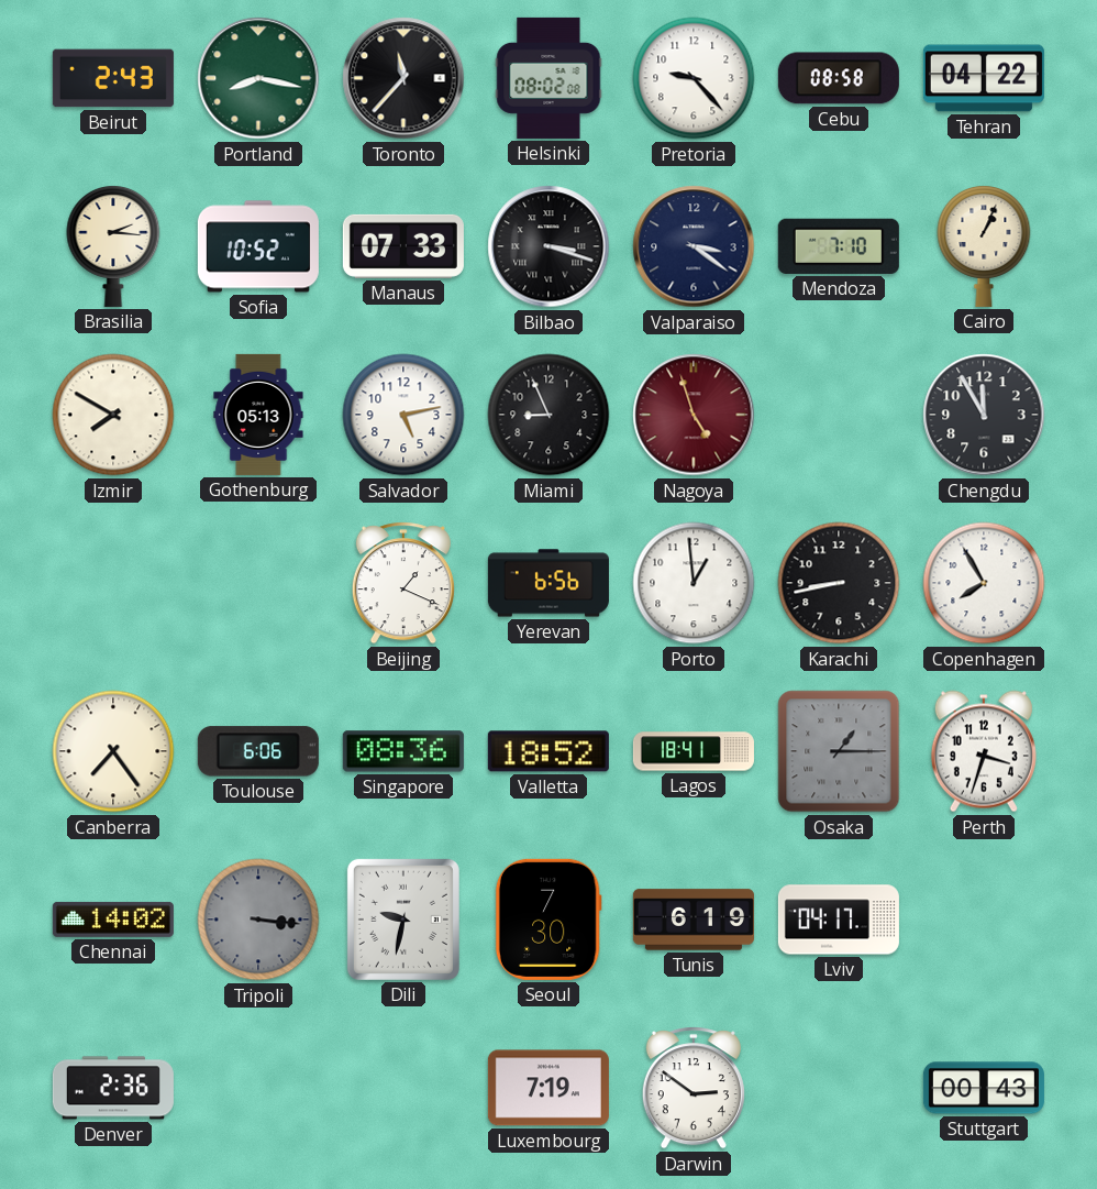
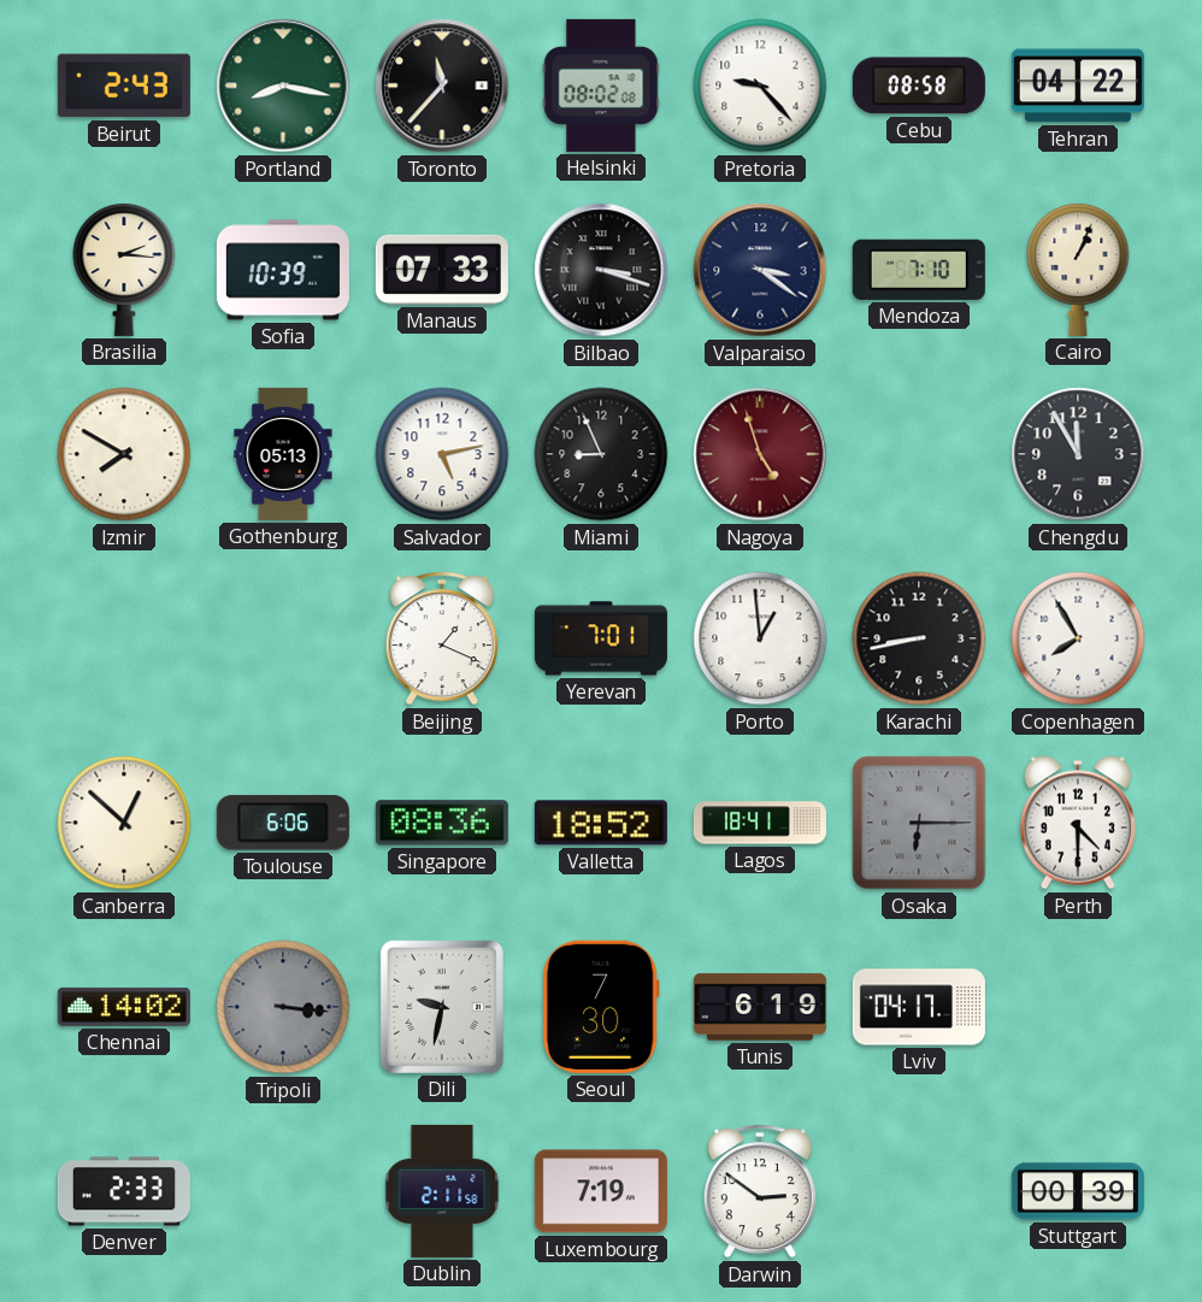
Sofia: 10:52 -> 10:39 (283, 270)
Yerevan: 6:56 -> 7:01 (601, 638)
Canberra: 7:24 -> 12:52 (124, 823)
Osaka: 1:15 -> 6:15 (919, 823)
Perth: 3:33 -> 4:30 (1078, 823)
Denver: 2:36 -> 2:33 (124, 1191)
Dublin: none -> 2:11 (442, 1191)
Stuttgart: 00:43 -> 00:39 (1078, 1191)
